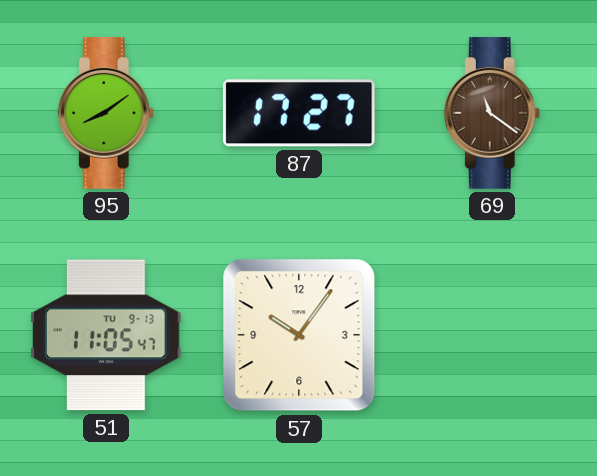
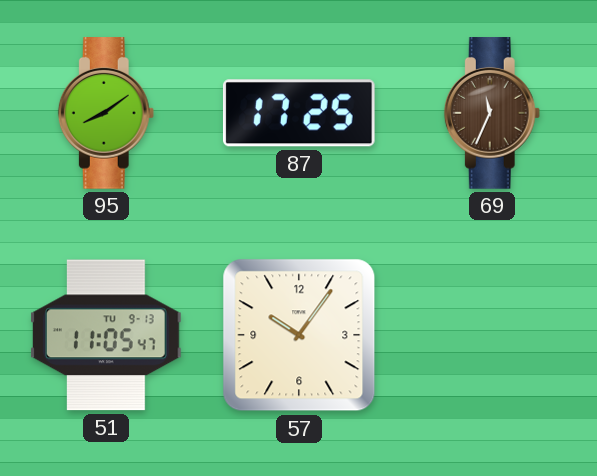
87: 17:27 -> 17:25 (299, 113)
69: 11:21 -> 11:34 (492, 113)
